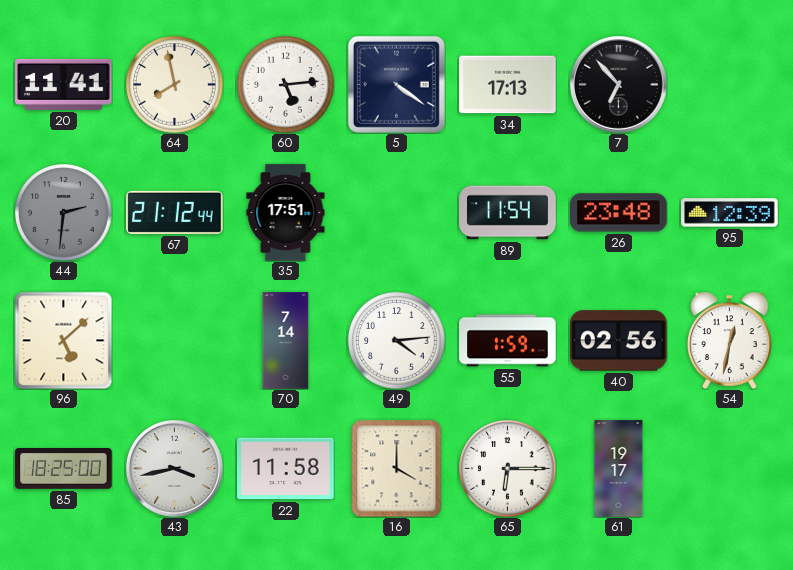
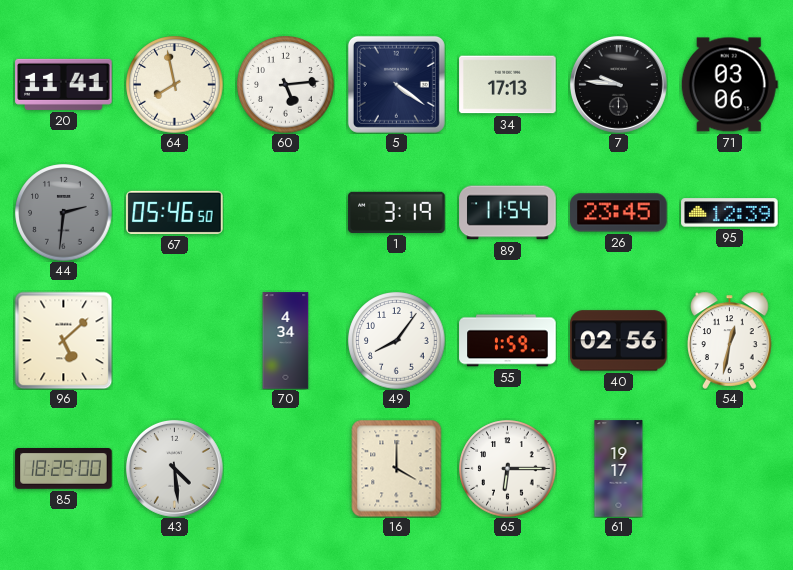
7: 6:53 -> 9:46 (618, 84)
71: none -> 03:06 (729, 85)
67: 21:12 -> 05:46 (175, 212)
35: 17:51 -> none (286, 213)
1: none -> 3:19 (397, 212)
26: 23:48 -> 23:45 (619, 213)
70: 7:14 -> 4:34 (286, 341)
49: 4:14 -> 8:06 (397, 341)
43: 3:43 -> 4:29 (174, 468)
22: 11:58 -> none (286, 469)
